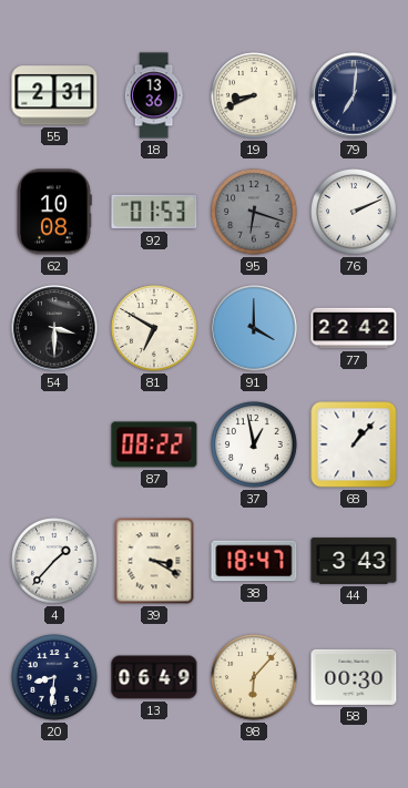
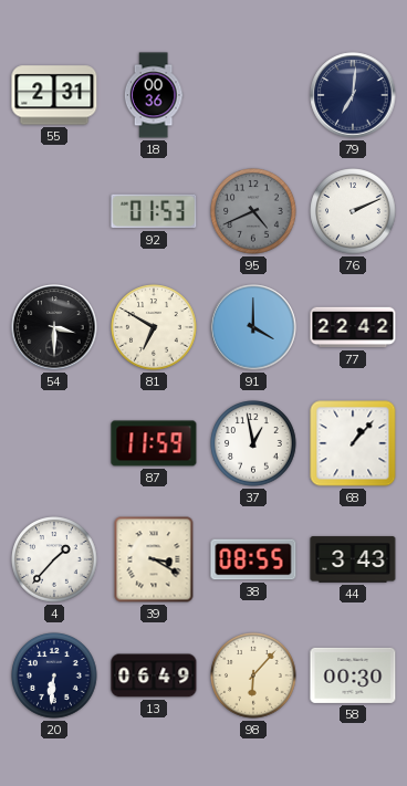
18: 13:36 -> 00:36 (154, 95)
19: 8:41 -> none (254, 95)
62: 10:08 -> none (54, 212)
95: 6:18 -> 4:41 (253, 211)
87: 08:22 -> 11:59 (154, 443)
38: 18:47 -> 08:55 (253, 559)
20: 8:31 -> 6:31 (54, 675)
